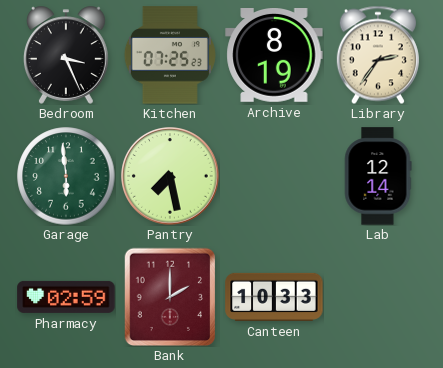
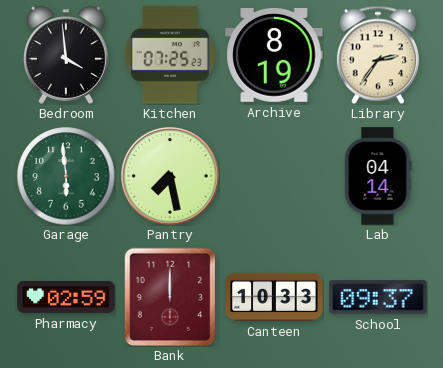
Bedroom: 3:26 -> 3:59 (66, 55)
Lab: 12:14 -> 04:14 (378, 176)
Bank: 2:00 -> 12:00 (170, 297)
School: none -> 09:37 (378, 297)
